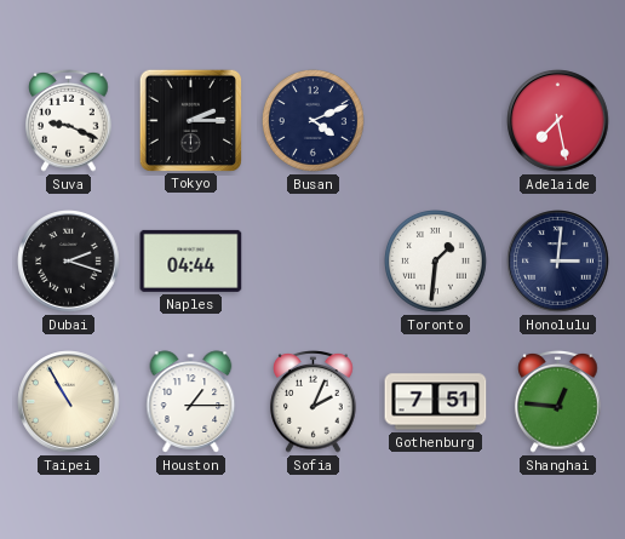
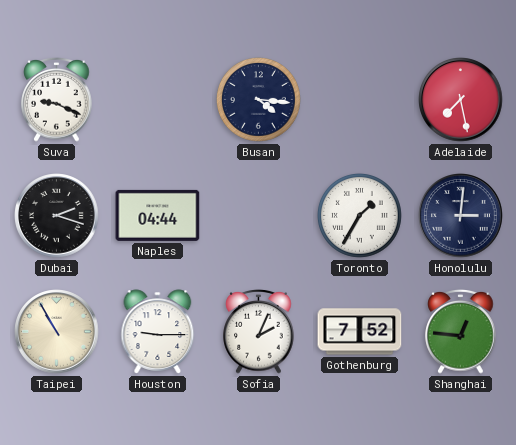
Tokyo: 2:15 -> none (190, 120)
Busan: 4:11 -> 4:16 (258, 99)
Toronto: 1:31 -> 1:35 (359, 215)
Houston: 1:15 -> 9:15 (158, 332)
Gothenburg: 7:51 -> 7:52 (360, 332)
